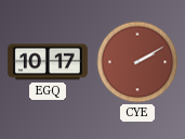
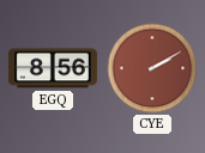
EGQ: 10:17 -> 8:56 (53, 68)
